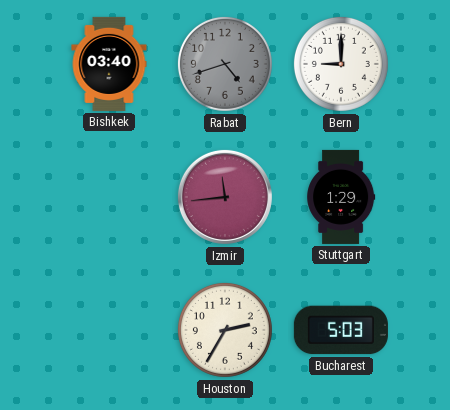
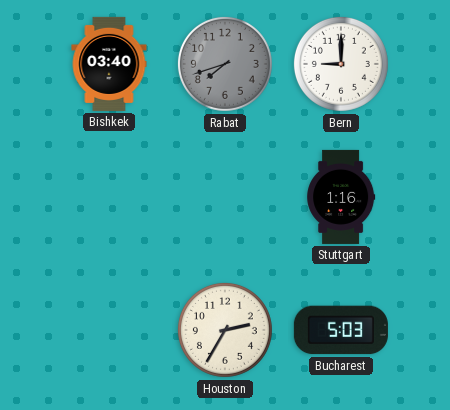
Rabat: 4:42 -> 7:42 (225, 64)
Izmir: 11:44 -> none (225, 197)
Stuttgart: 1:29 -> 1:16 (341, 197)
